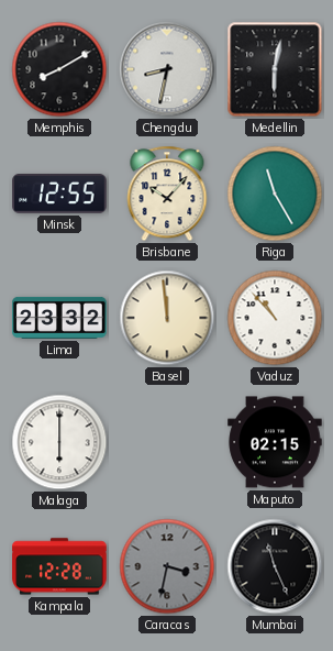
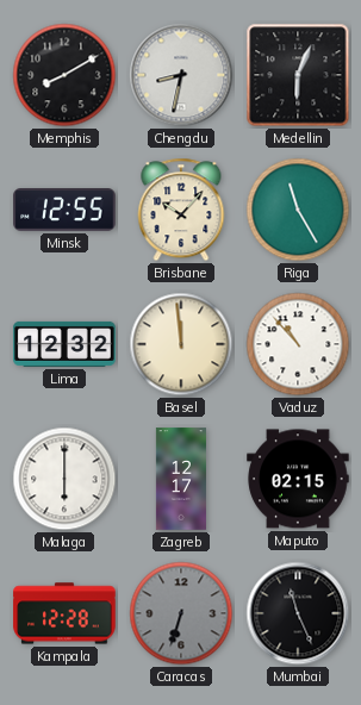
Medellin: 6:02 -> 6:04 (298, 75)
Lima: 23:32 -> 12:32 (64, 344)
Zagreb: none -> 12:17 (181, 479)
Caracas: 3:32 -> 6:33 (181, 613)
